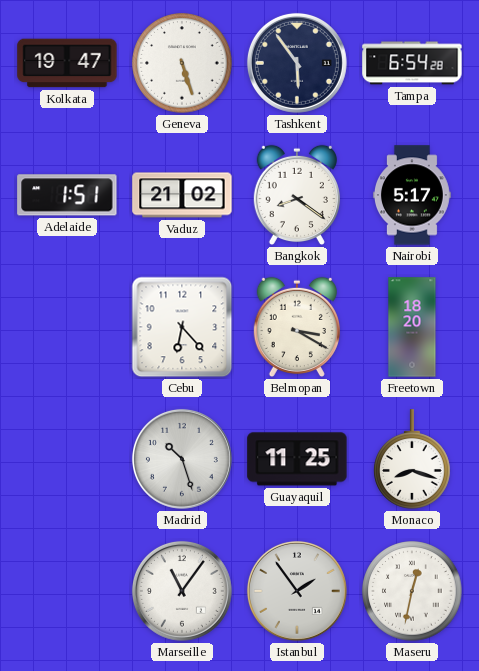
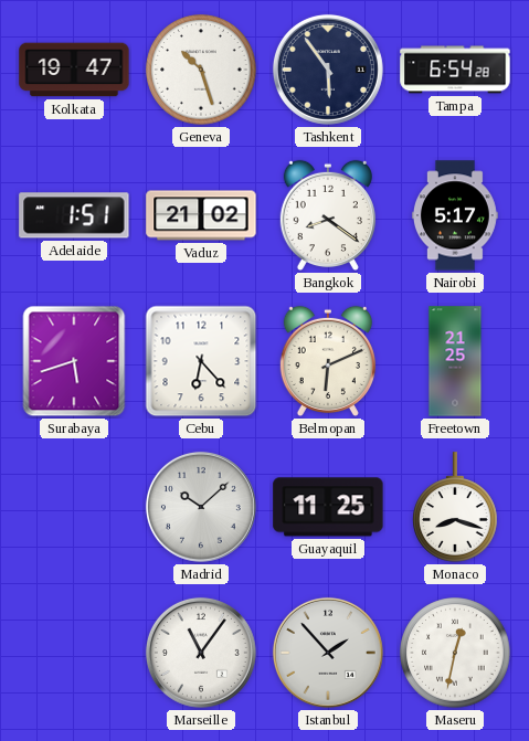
Geneva: 5:27 -> 10:27 (201, 70)
Surabaya: none -> 5:42 (74, 361)
Belmopan: 3:20 -> 6:11 (328, 361)
Freetown: 18:20 -> 21:25 (455, 361)
Madrid: 10:27 -> 10:08 (201, 507)
Istanbul: 1:54 -> 1:53 (328, 653)
